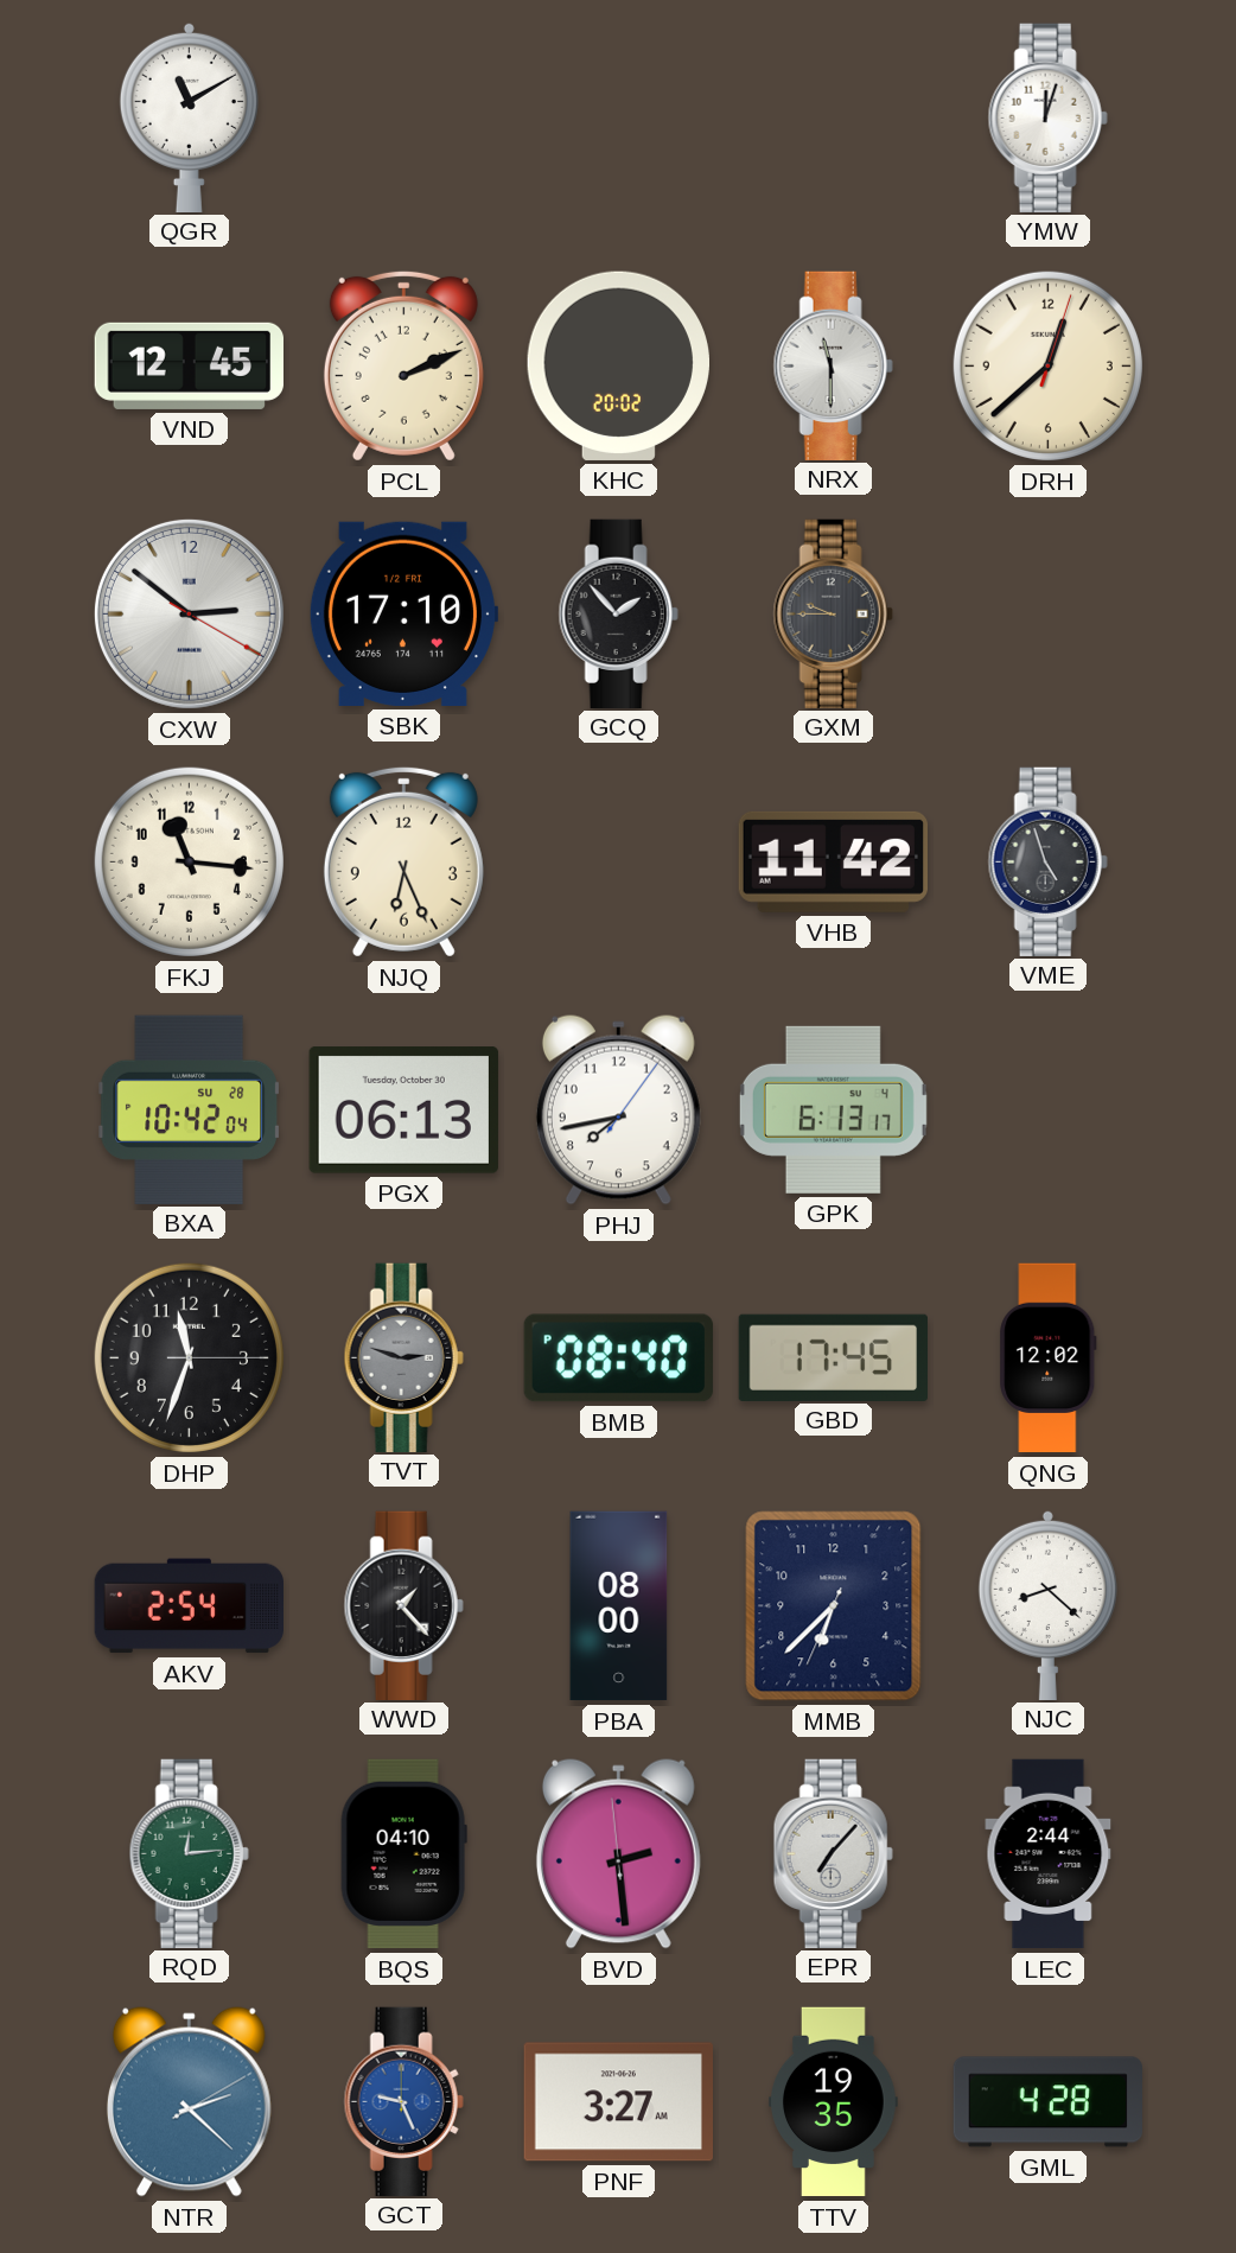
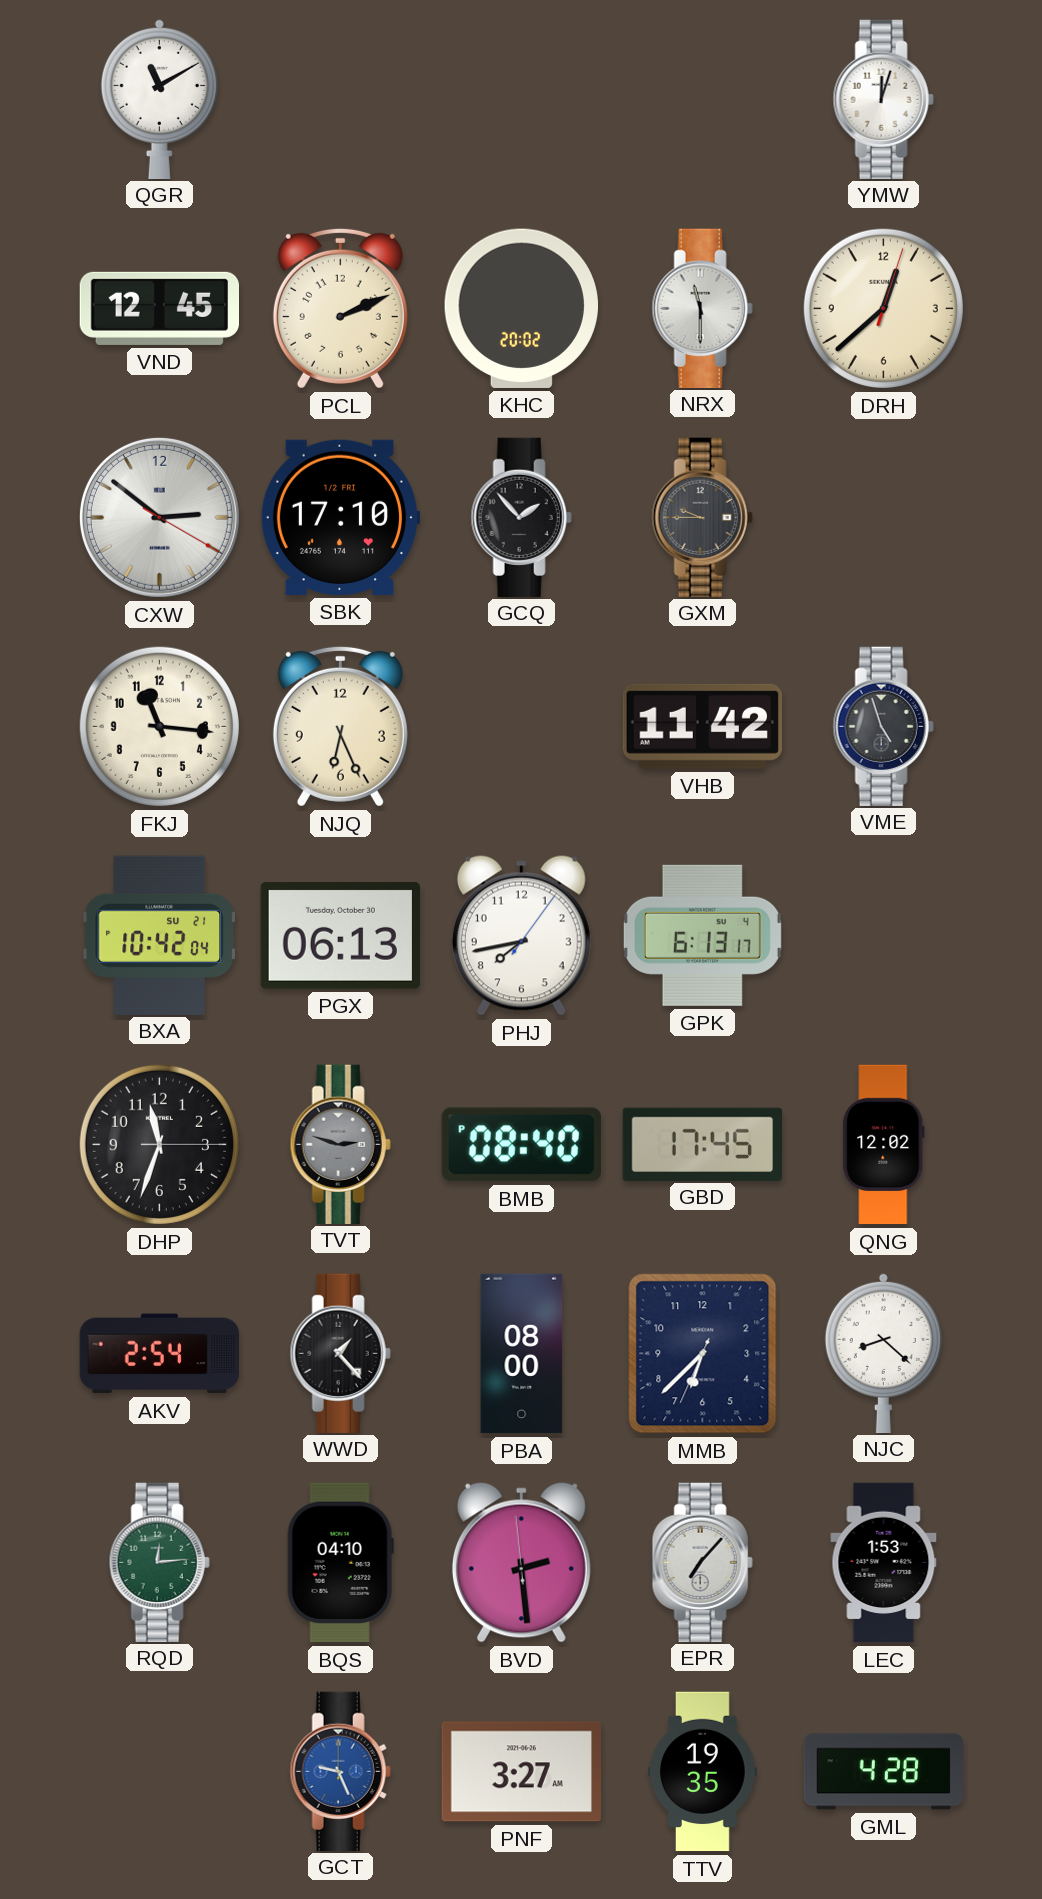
BXA date: SU 28 -> SU 21 (159, 935)
LEC: 2:44 -> 1:53 (884, 1563)
NTR: 2:22 -> none (189, 2102)
